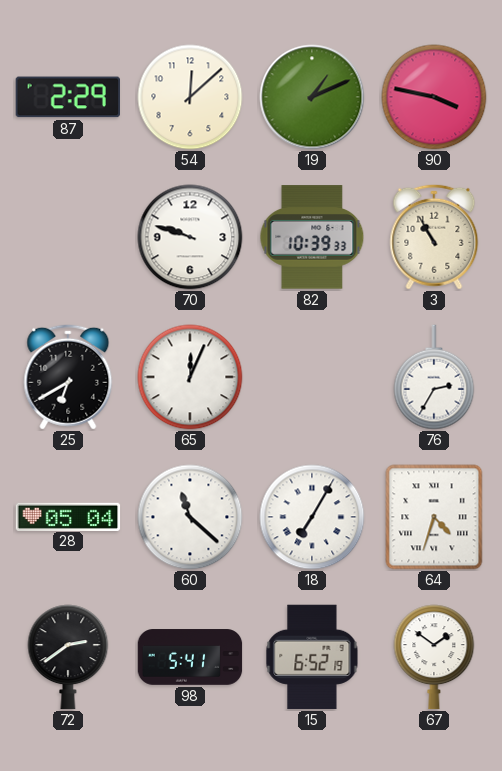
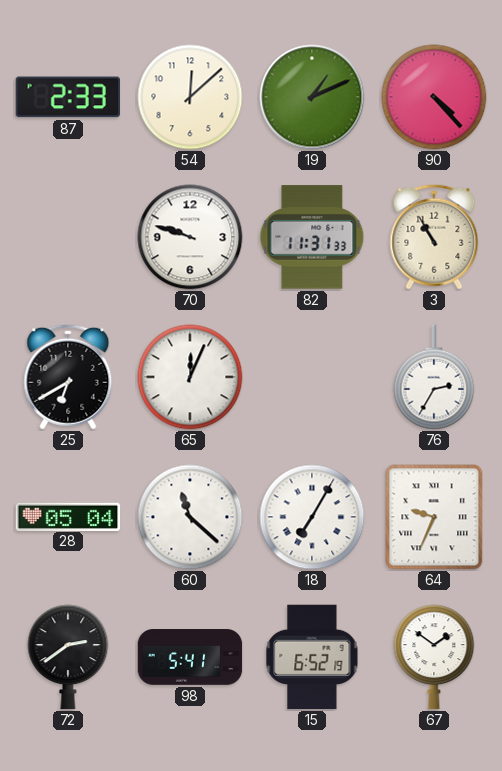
87: 2:29 -> 2:33 (67, 97)
90: 3:47 -> 4:23 (434, 97)
82: 10:39 -> 11:31 (312, 237)
64: 4:33 -> 9:34 (434, 517)
